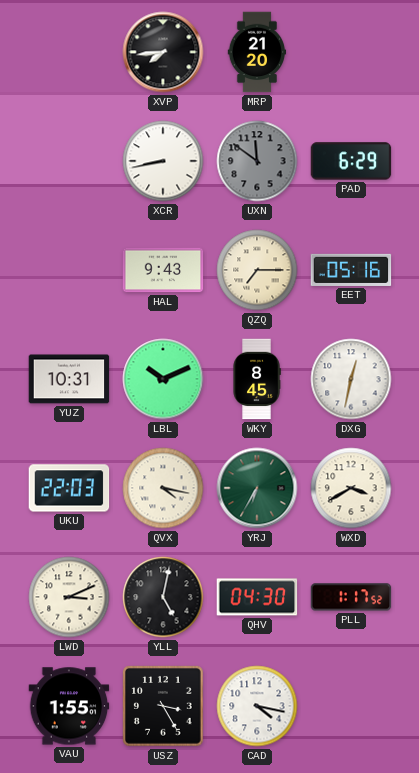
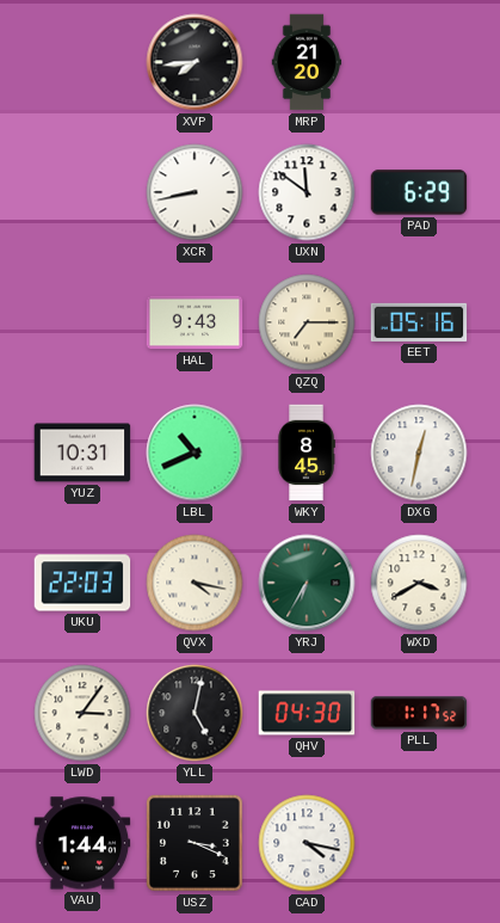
UXN dial: grey -> white (307, 192)
LBL: 10:11 -> 10:41 (195, 453)
LWD: 3:11 -> 3:06 (82, 713)
VAU: 1:55 -> 1:44 (82, 843)
USZ: 3:25 -> 3:19 (196, 844)
